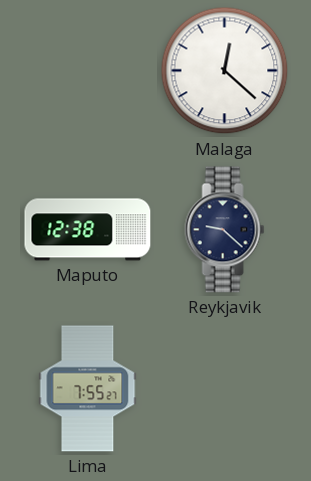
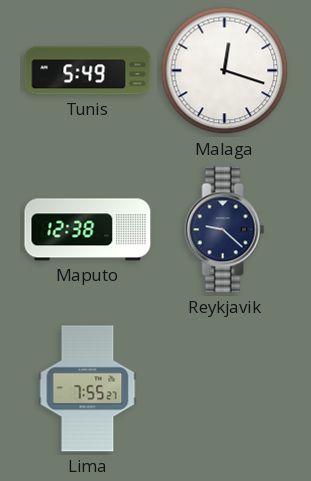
Tunis: none -> 5:49 (88, 71)
Malaga: 12:22 -> 12:18 (225, 71)
